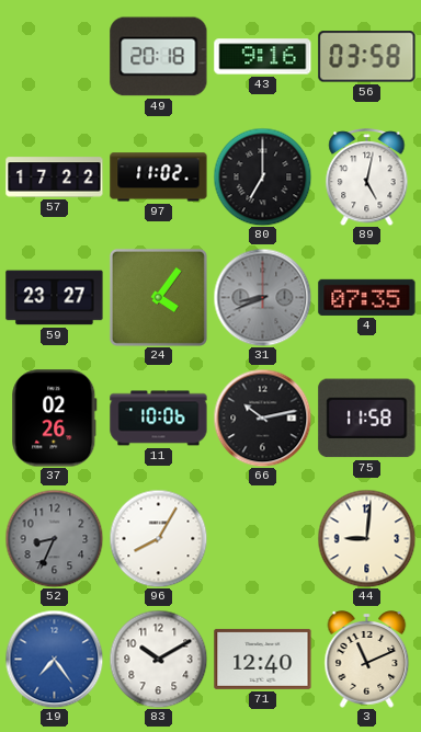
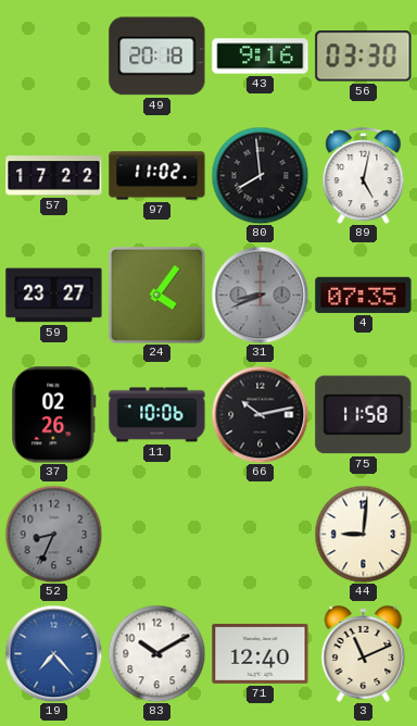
56: 03:58 -> 03:30 (364, 57)
80: 7:00 -> 7:59 (260, 175)
96: 8:05 -> none (158, 538)
19: 7:24 -> 7:23 (53, 653)
